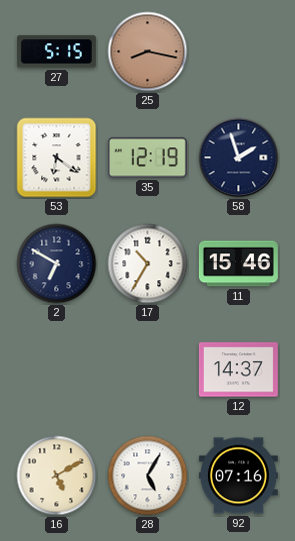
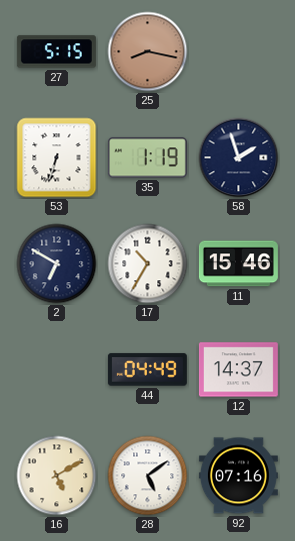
53: 6:21 -> 6:33 (57, 158)
35: 12:19 -> 1:19 (147, 158)
44: none -> 04:49 (147, 370)
28: 5:05 -> 5:09 (148, 476)
